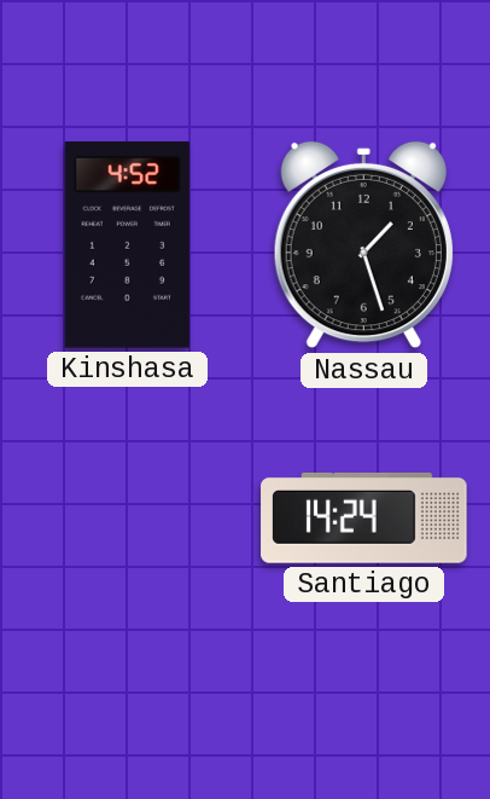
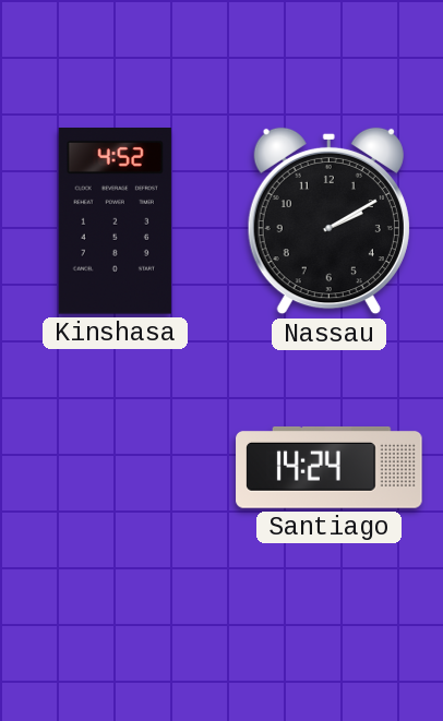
Nassau: 1:27 -> 2:10 (328, 221)
